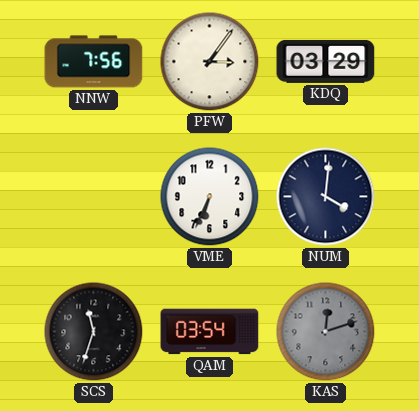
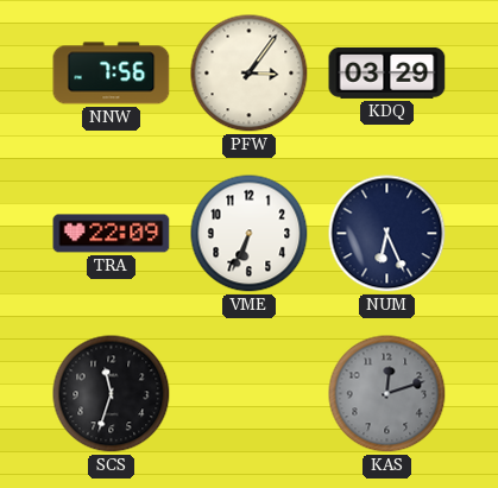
TRA: none -> 22:09 (112, 234)
NUM: 4:01 -> 6:26 (387, 234)
QAM: 03:54 -> none (210, 332)
